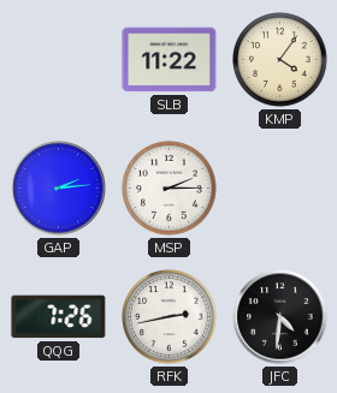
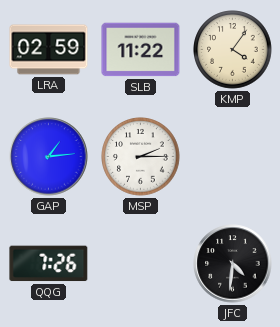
LRA: none -> 02:59 (49, 50)
GAP: 2:14 -> 1:14 (49, 157)
RFK: 2:43 -> none (170, 317)
